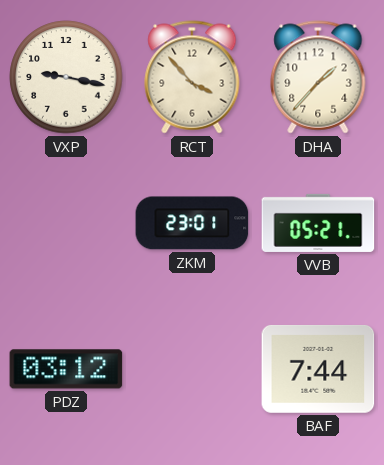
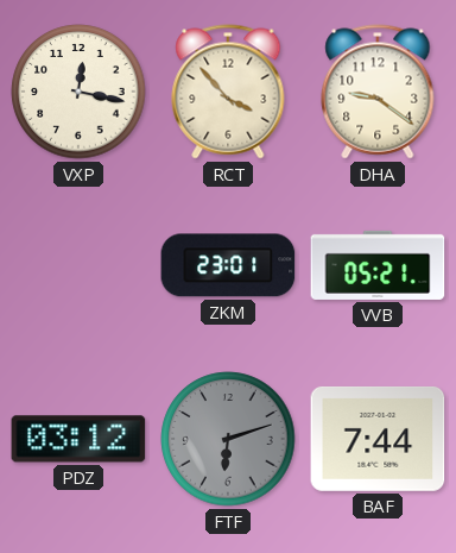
VXP: 9:17 -> 12:17 (78, 92)
DHA: 1:37 -> 9:21 (378, 92)
FTF: none -> 6:12 (228, 439)
